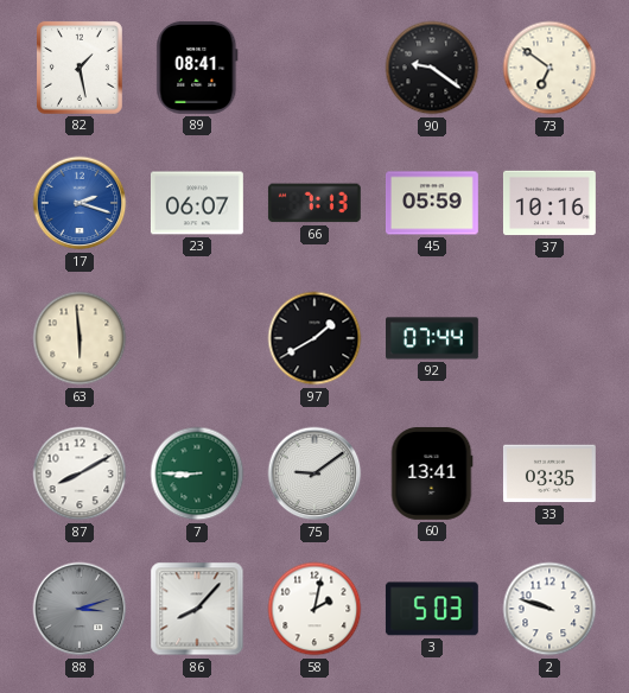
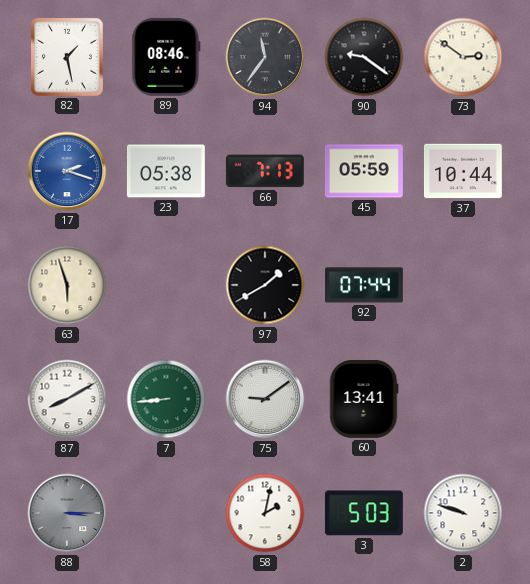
89: 08:41 -> 08:46 (166, 57)
94: none -> 11:36 (265, 57)
73: 6:51 -> 2:51 (463, 57)
23: 06:07 -> 05:38 (166, 171)
37: 10:16 -> 10:44 (463, 171)
63: 5:59 -> 5:57 (67, 285)
7: 8:45 -> 8:44 (166, 399)
33: 03:35 -> none (549, 473)
88: 3:12 -> 3:15 (67, 513)
86: 8:07 -> none (197, 609)
